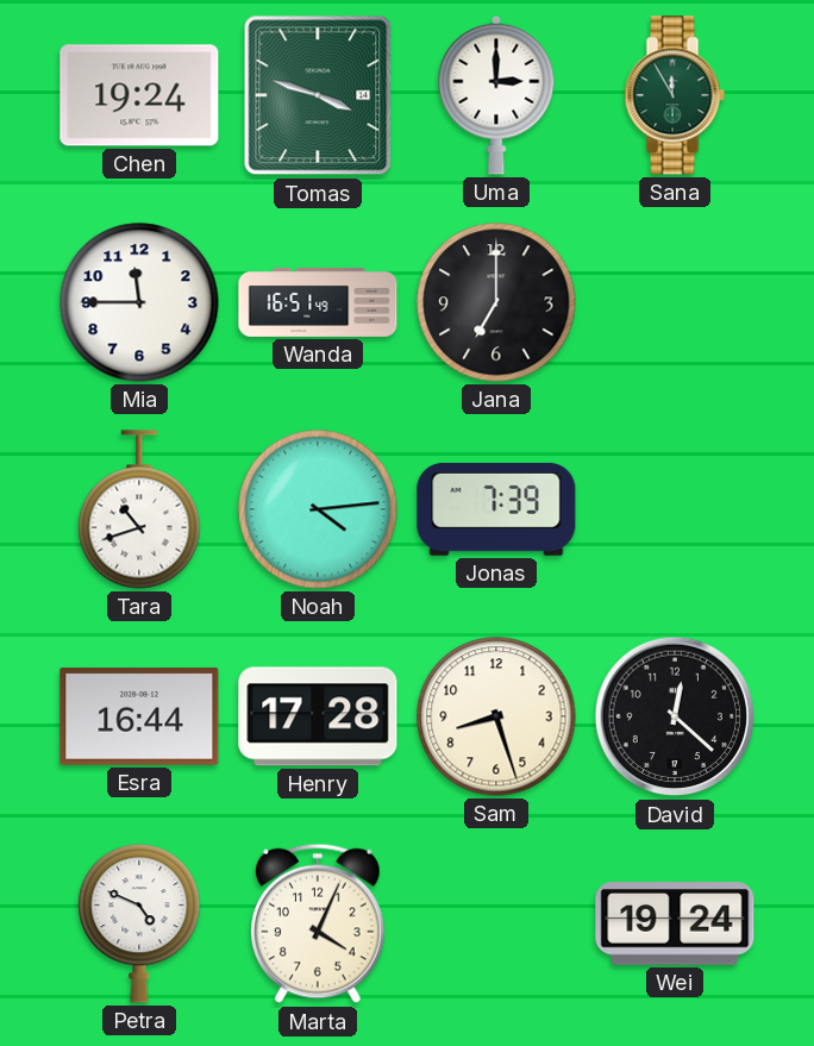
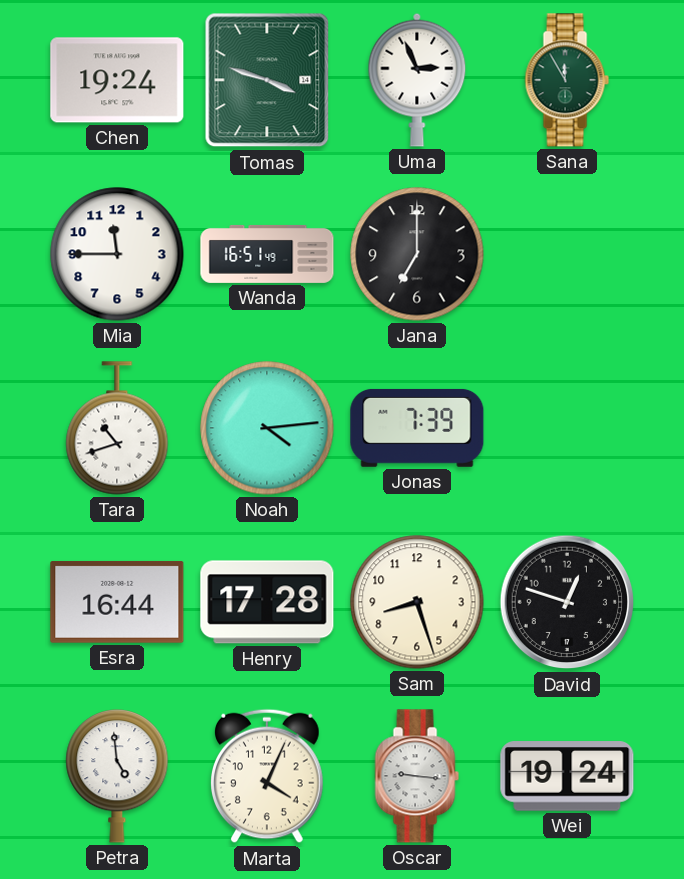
Uma: 3:00 -> 2:56 (417, 80)
David: 12:22 -> 12:48 (567, 602)
Petra: 4:49 -> 4:59 (117, 776)
Oscar: none -> 9:16 (417, 776)
